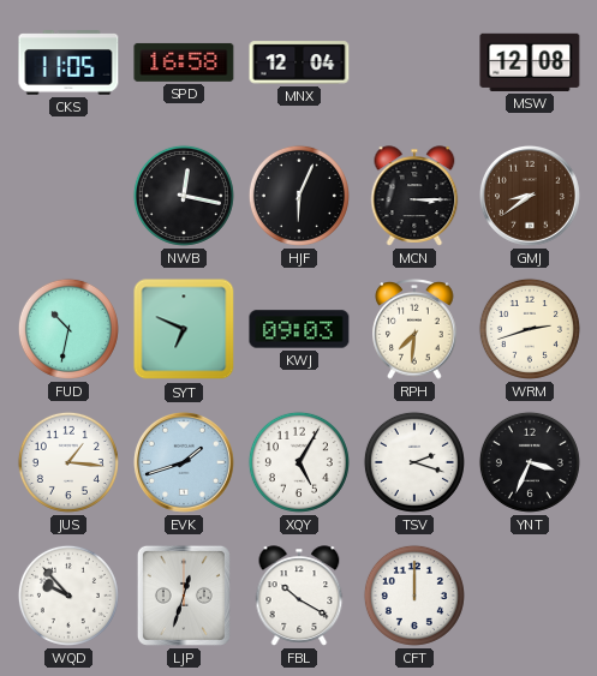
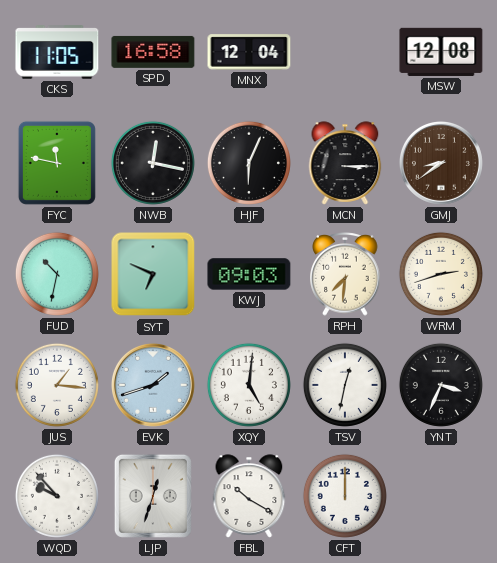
FYC: none -> 11:47 (57, 163)
XQY: 5:05 -> 5:01 (249, 385)
TSV: 2:18 -> 12:32 (345, 385)
